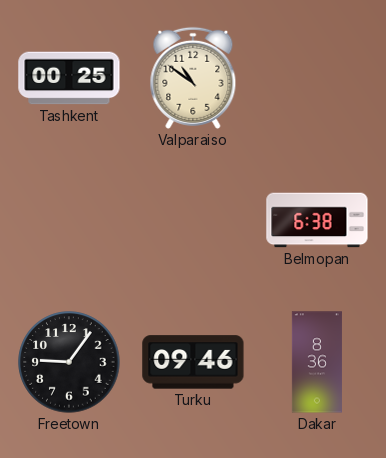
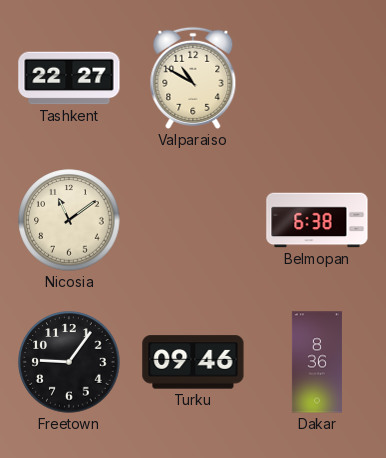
Tashkent: 00:25 -> 22:27 (69, 78)
Valparaiso: 10:51 -> 10:50 (193, 78)
Nicosia: none -> 11:09 (69, 220)
